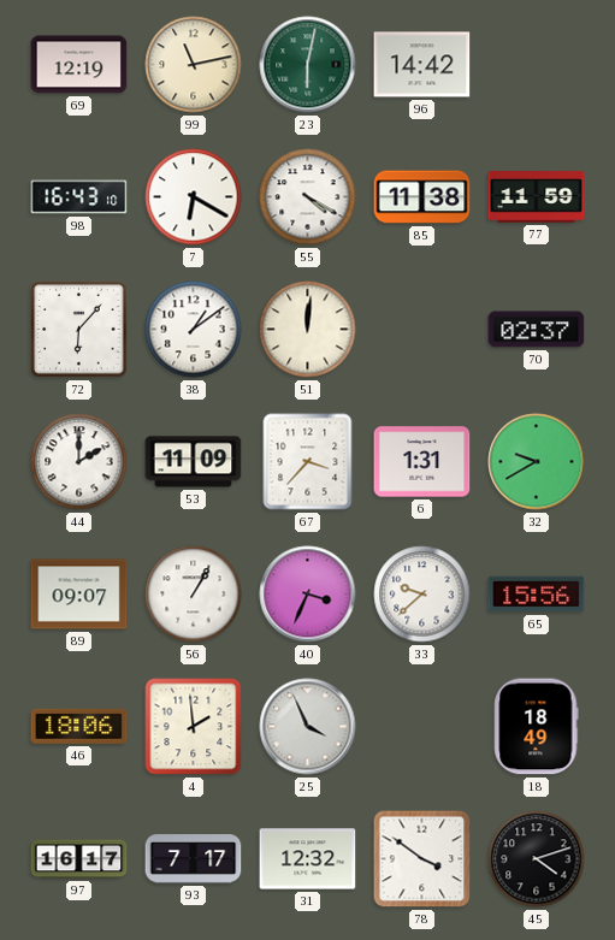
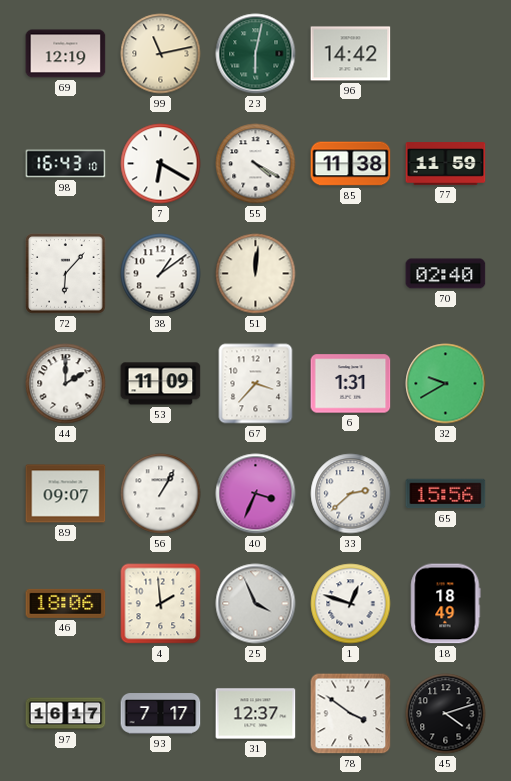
70: 02:37 -> 02:40 (446, 274)
33: 9:38 -> 2:38 (351, 494)
1: none -> 12:48 (351, 604)
31: 12:32 -> 12:37 (256, 714)
